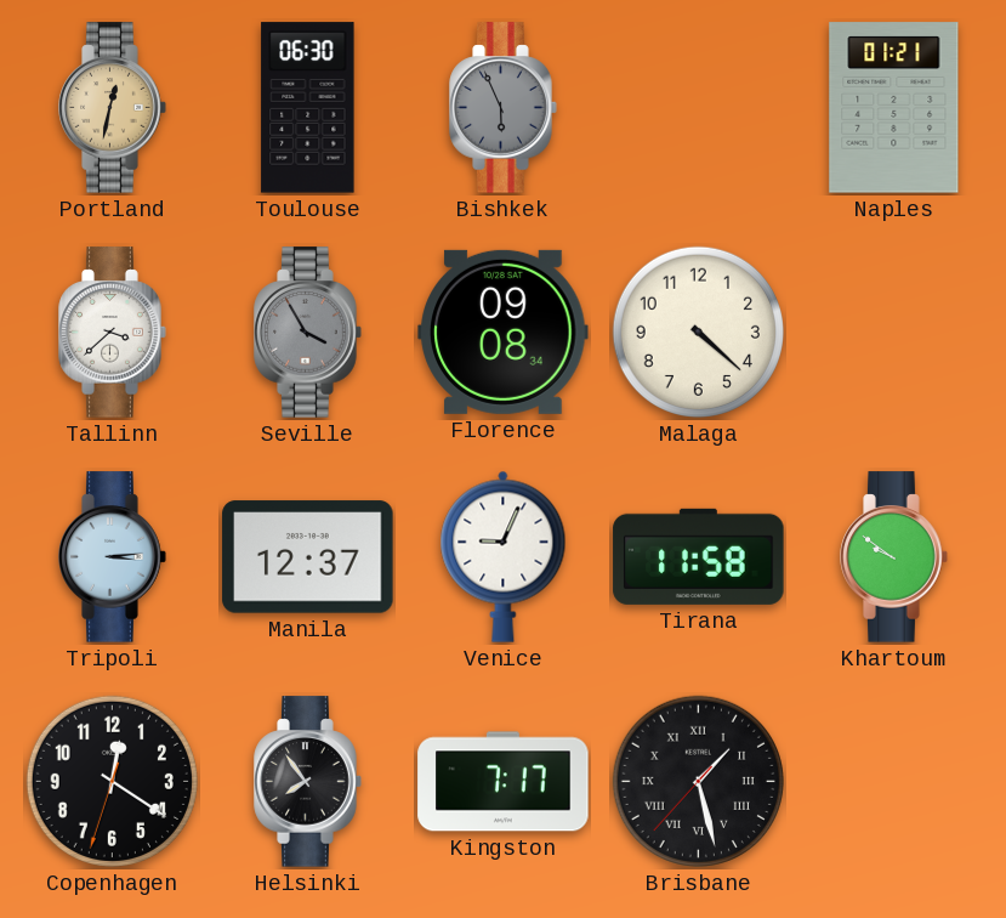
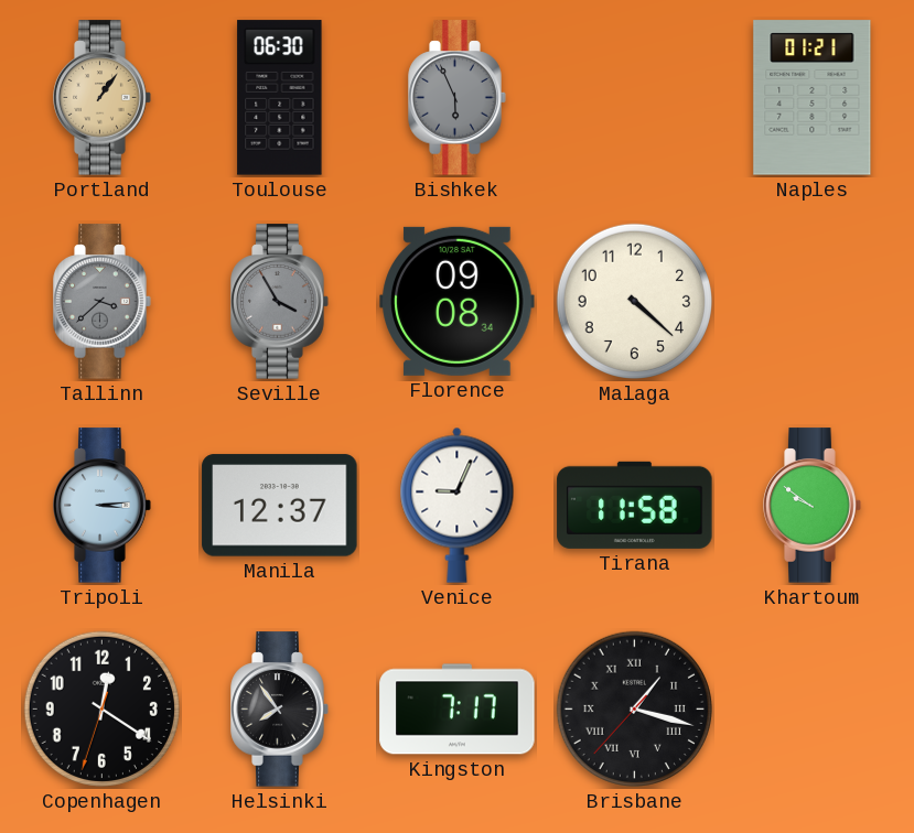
Portland: 12:32 -> 1:06 (103, 98)
Tallinn dial: white -> grey (103, 302)
Brisbane: 1:27 -> 1:17 (634, 708)
